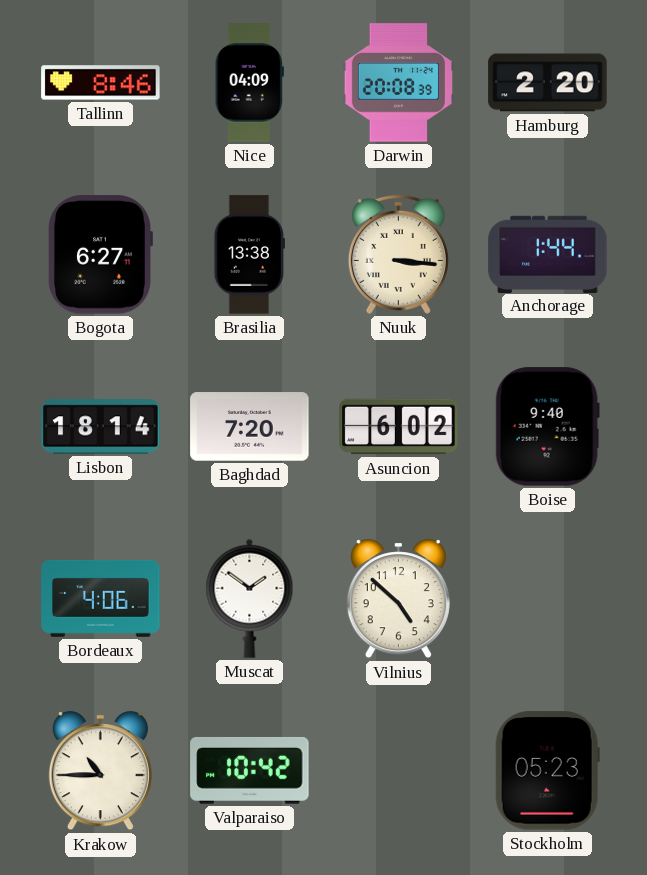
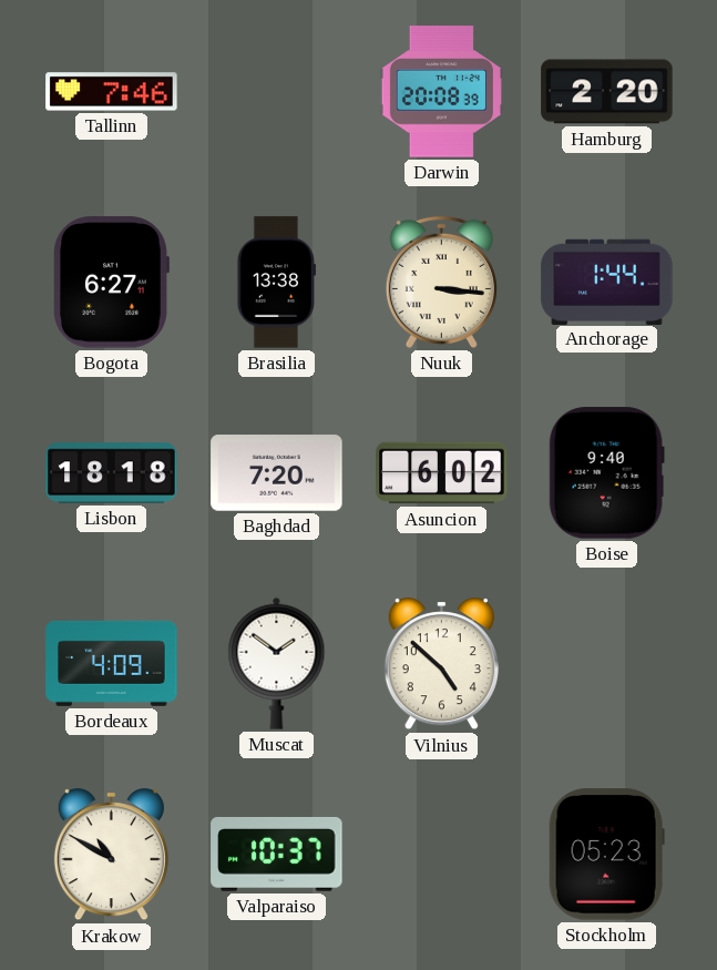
Tallinn: 8:46 -> 7:46 (112, 92)
Nice: 04:09 -> none (249, 83)
Lisbon: 18:14 -> 18:18 (112, 473)
Bordeaux: 4:06 -> 4:09 (112, 663)
Krakow: 10:45 -> 10:50 (111, 855)
Valparaiso: 10:42 -> 10:37 (277, 854)
